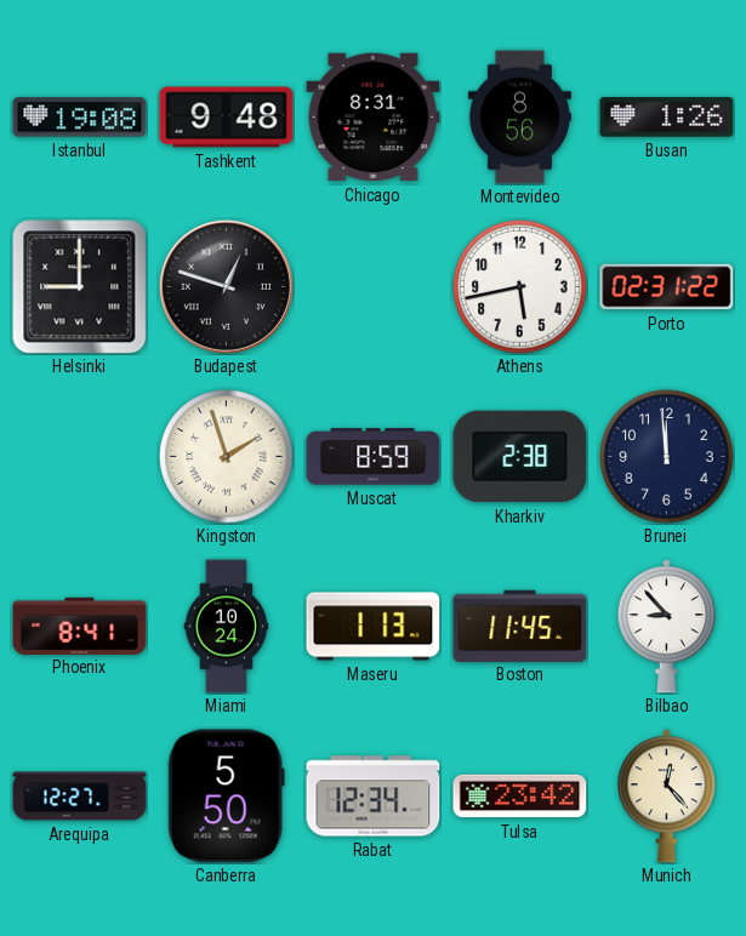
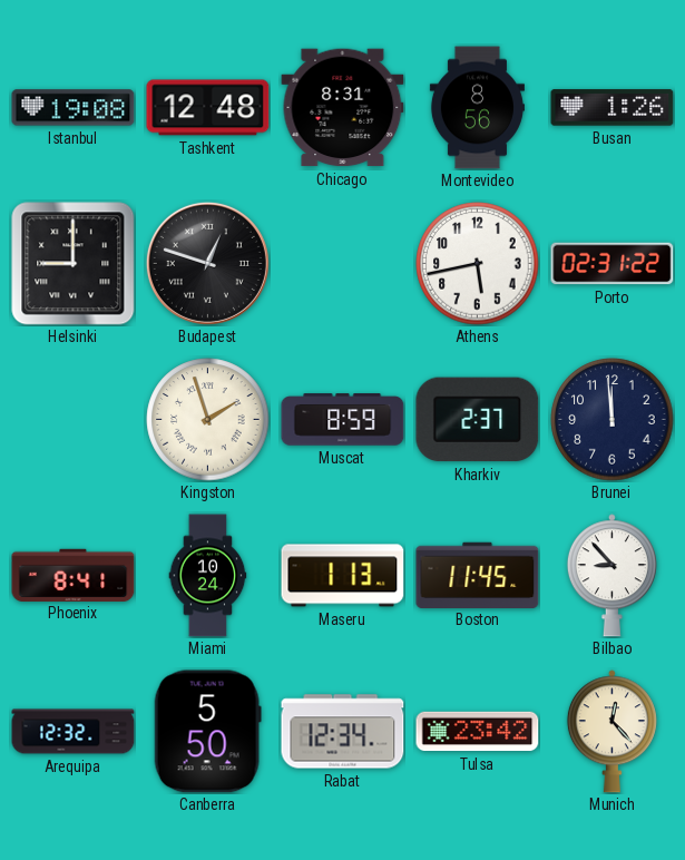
Tashkent: 9:48 -> 12:48 (208, 108)
Kharkiv: 2:38 -> 2:37 (478, 420)
Arequipa: 12:27 -> 12:32 (74, 732)
